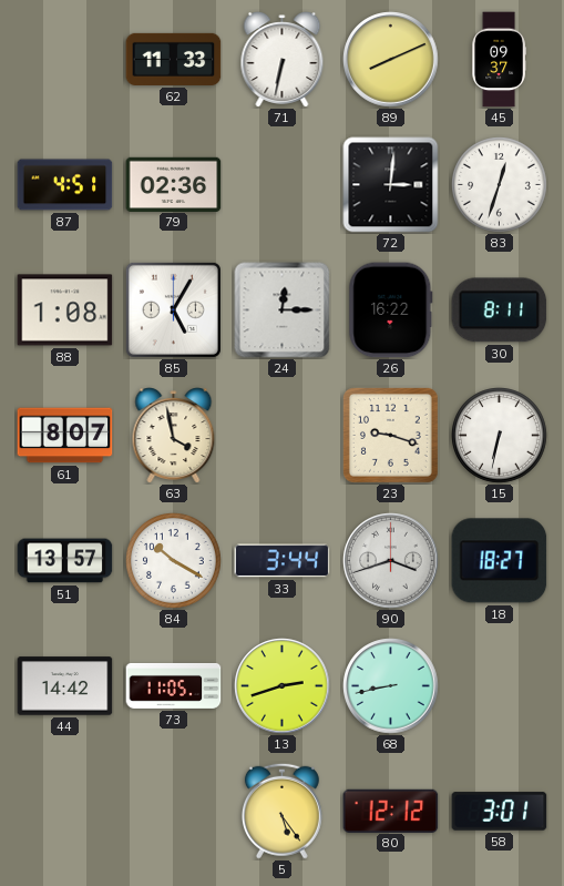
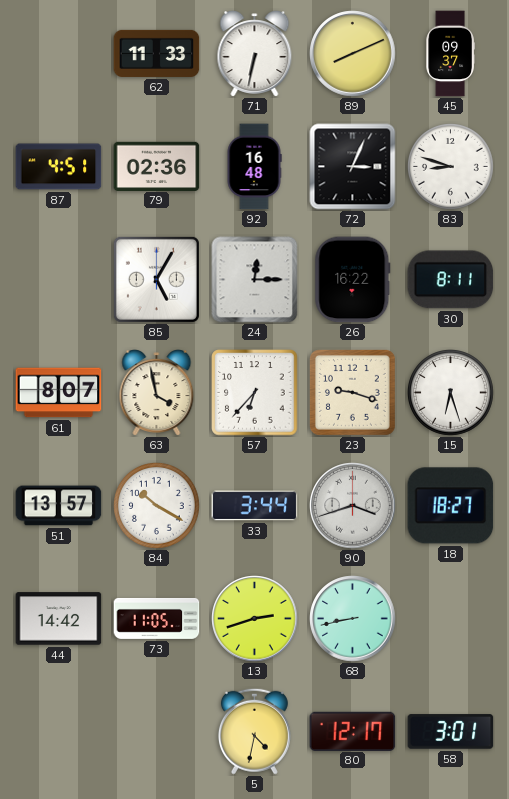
92: none -> 16:48 (254, 167)
72: 3:01 -> 3:04 (353, 167)
83: 12:33 -> 8:48 (451, 167)
88: 1:08 -> none (65, 310)
57: none -> 6:37 (255, 393)
15: 6:32 -> 6:27 (451, 393)
5: 5:24 -> 4:32 (254, 731)
80: 12:12 -> 12:17 (353, 731)
